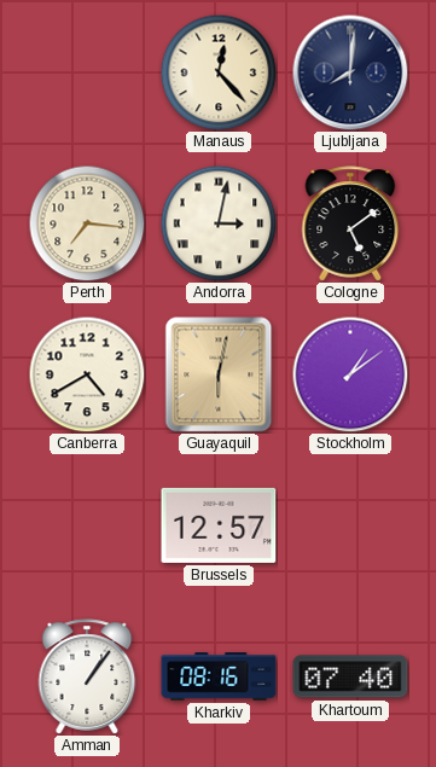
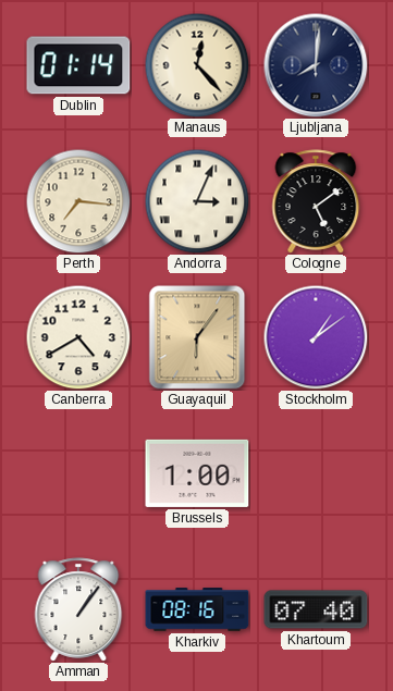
Dublin: none -> 01:14 (78, 65)
Andorra: 3:02 -> 3:04 (197, 201)
Guayaquil: 6:02 -> 6:06 (197, 337)
Brussels: 12:57 -> 1:00 (197, 473)
